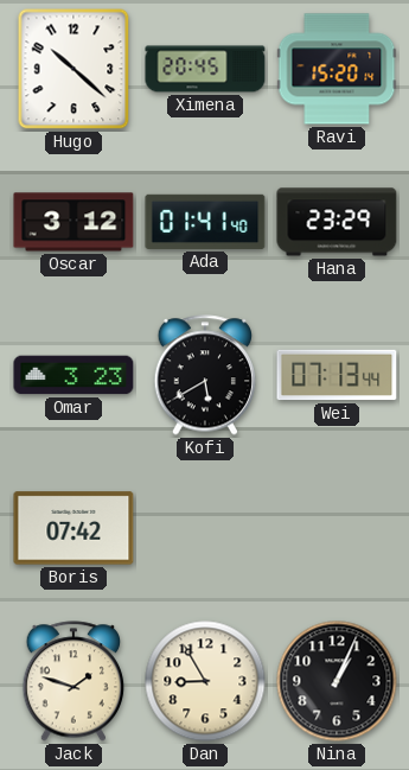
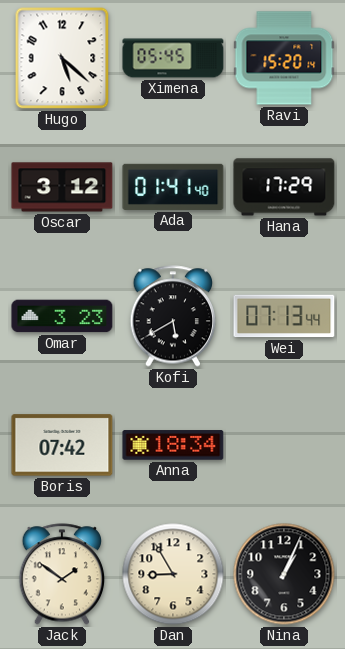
Hugo: 10:22 -> 5:22 (62, 58)
Ximena: 20:45 -> 05:45 (173, 58)
Hana: 23:29 -> 17:29 (284, 187)
Anna: none -> 18:34 (173, 445)
Jack: 1:48 -> 1:51 (62, 574)
